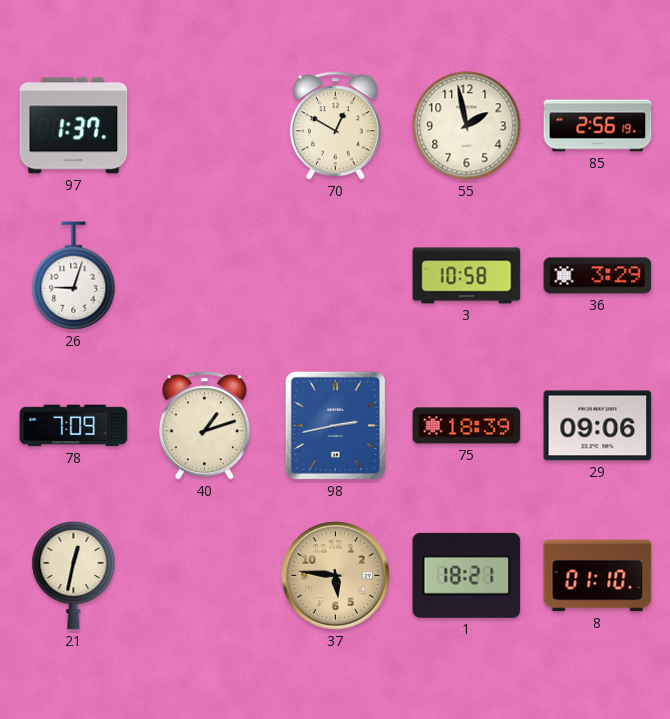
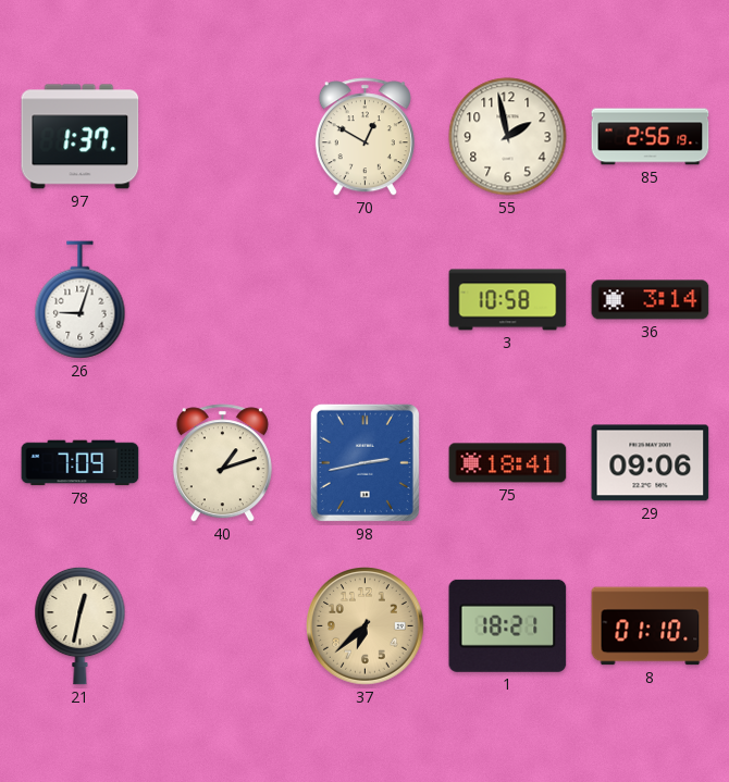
36: 3:29 -> 3:14 (651, 300)
75: 18:39 -> 18:41 (508, 463)
37: 5:46 -> 6:38 (366, 626)
